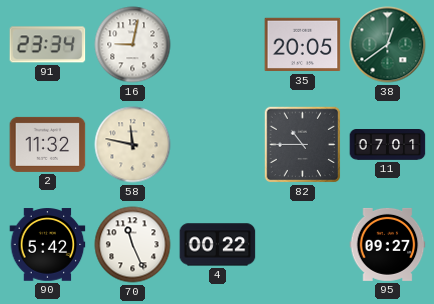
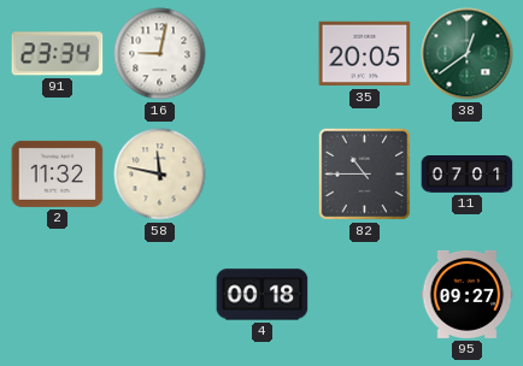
90: 5:42 -> none (48, 245)
70: 11:26 -> none (133, 245)
4: 00:22 -> 00:18 (263, 295)
